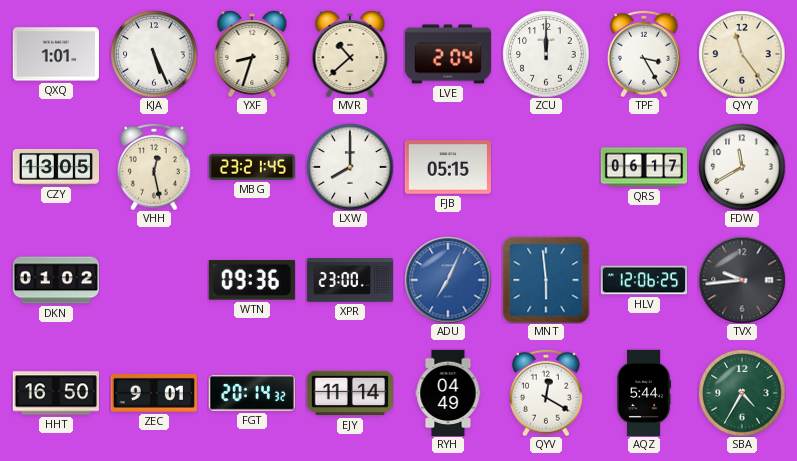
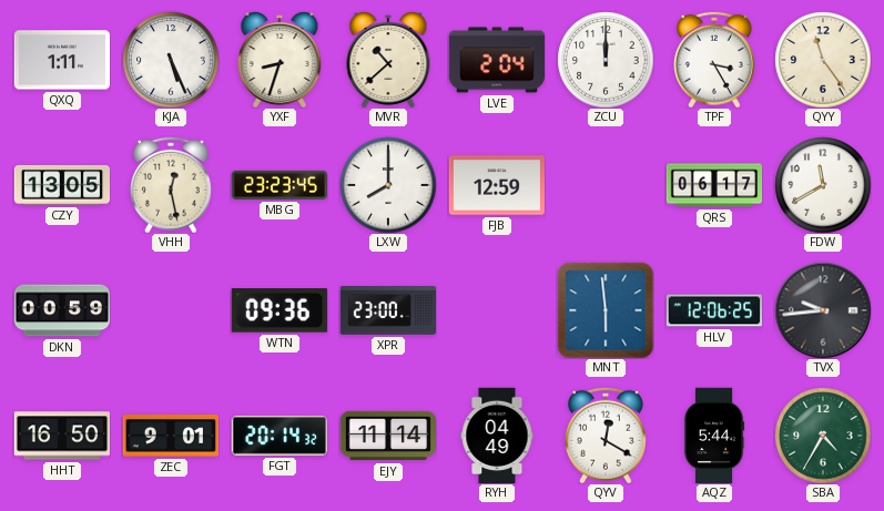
QXQ: 1:01 -> 1:11 (61, 60)
MBG: 23:21 -> 23:23 (278, 185)
FJB: 05:15 -> 12:59 (496, 185)
DKN: 01:02 -> 00:59 (61, 310)
ADU: 7:04 -> none (448, 280)
